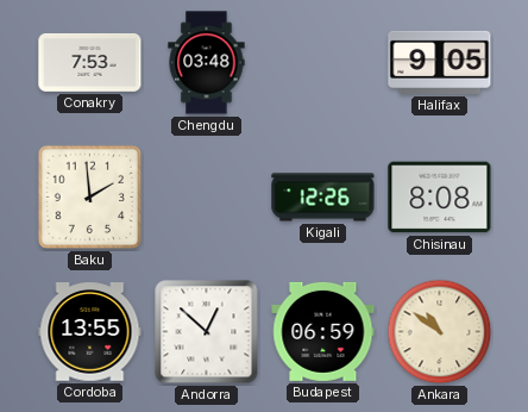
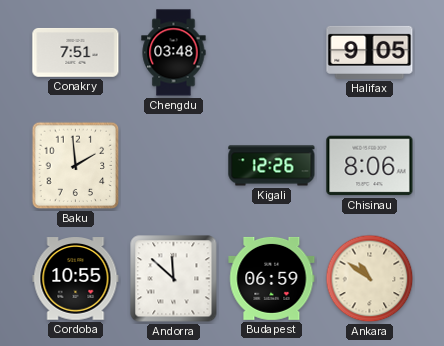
Conakry: 7:53 -> 7:51 (76, 53)
Chisinau: 8:08 -> 8:06 (370, 166)
Cordoba: 13:55 -> 10:55 (76, 279)
Andorra: 12:52 -> 11:52 (174, 279)
